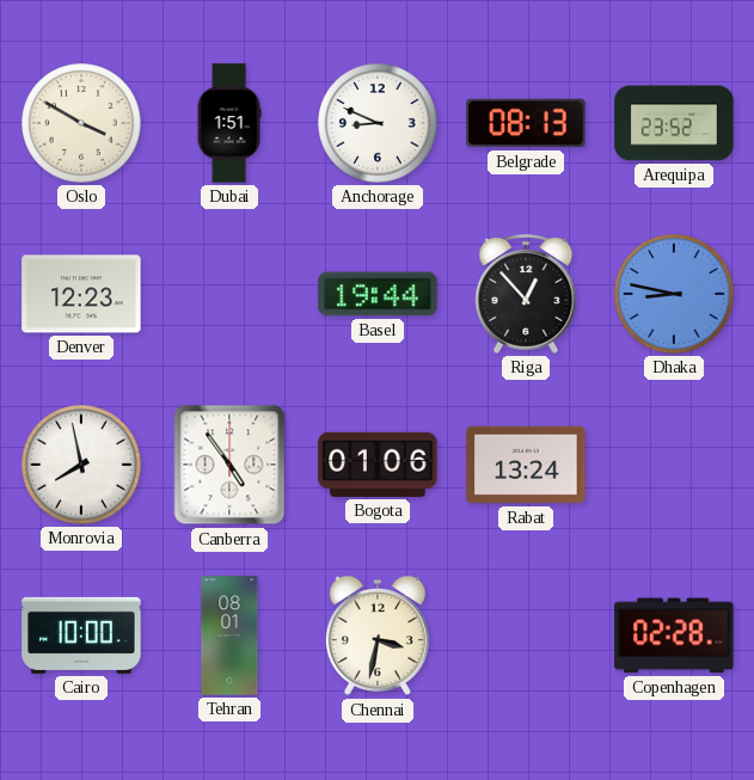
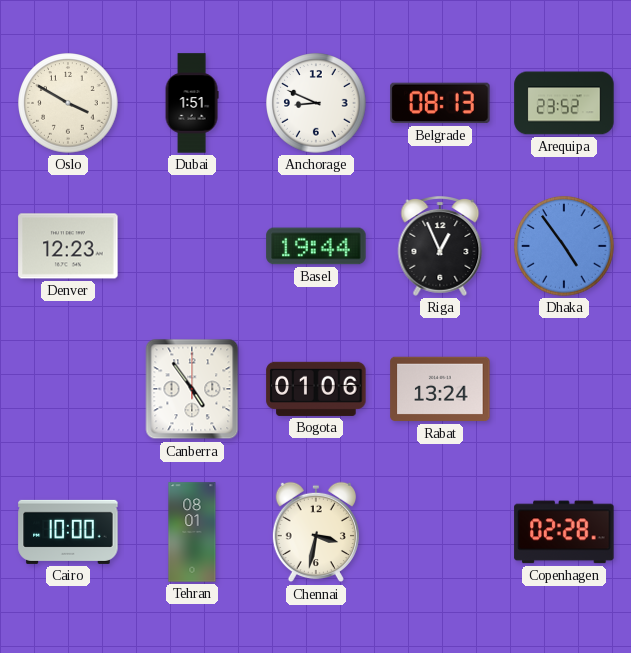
Riga: 12:53 -> 12:56 (440, 247)
Dhaka: 8:47 -> 4:54 (564, 246)
Monrovia: 7:58 -> none (81, 465)
